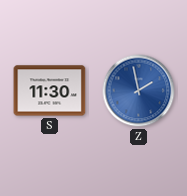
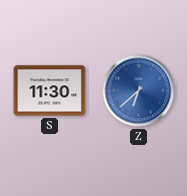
Z: 1:58 -> 6:38 (139, 91)
